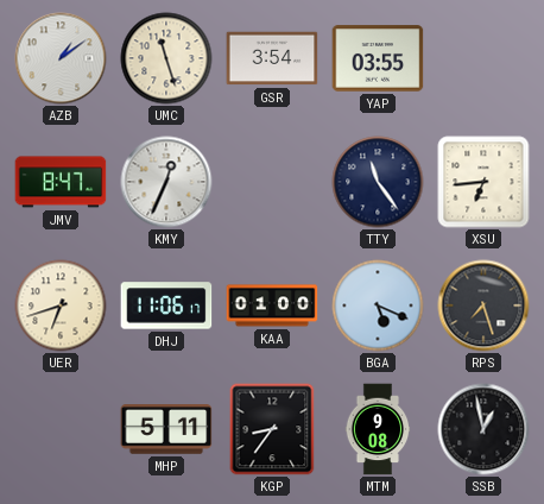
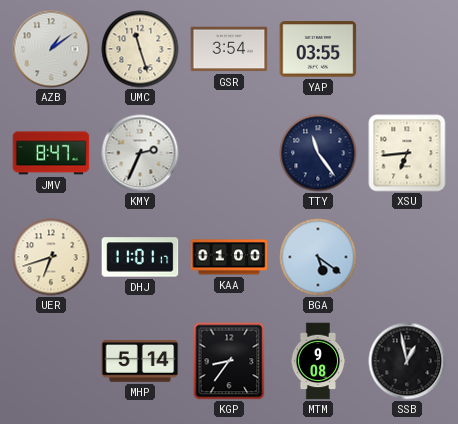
KMY: 12:34 -> 2:34 (140, 153)
DHJ: 11:06 -> 11:01 (140, 257)
BGA: 5:19 -> 5:21 (318, 257)
RPS: 7:27 -> none (483, 305)
MHP: 5:11 -> 5:14 (140, 361)
